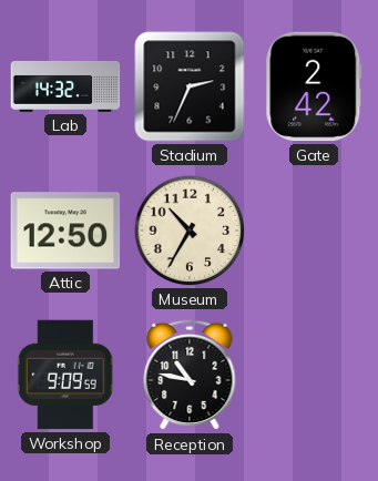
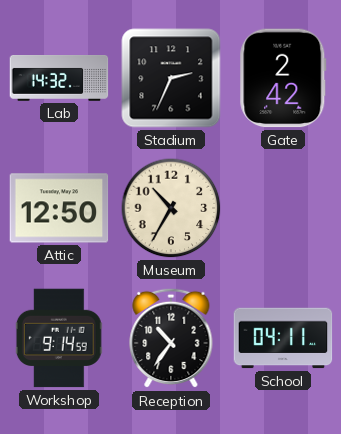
Workshop: 9:09 -> 9:14 (59, 338)
Reception: 10:47 -> 10:36 (171, 338)
School: none -> 04:11 (283, 338)
